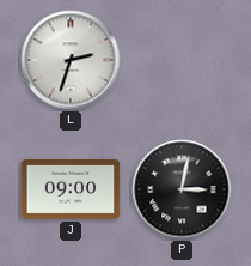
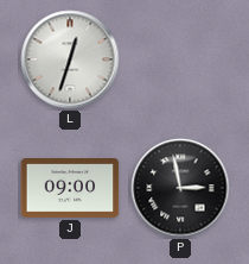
L: 2:33 -> 12:33 (70, 59)
P: 3:02 -> 2:58 (180, 188)
